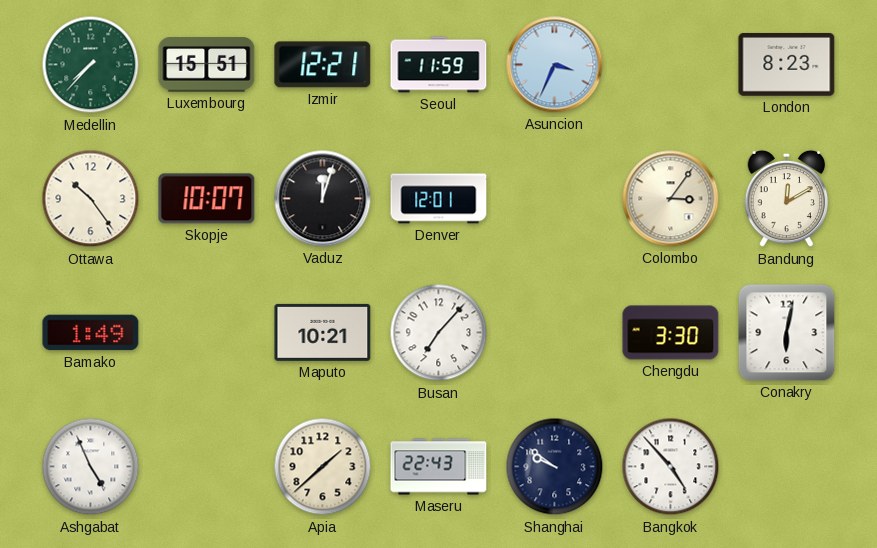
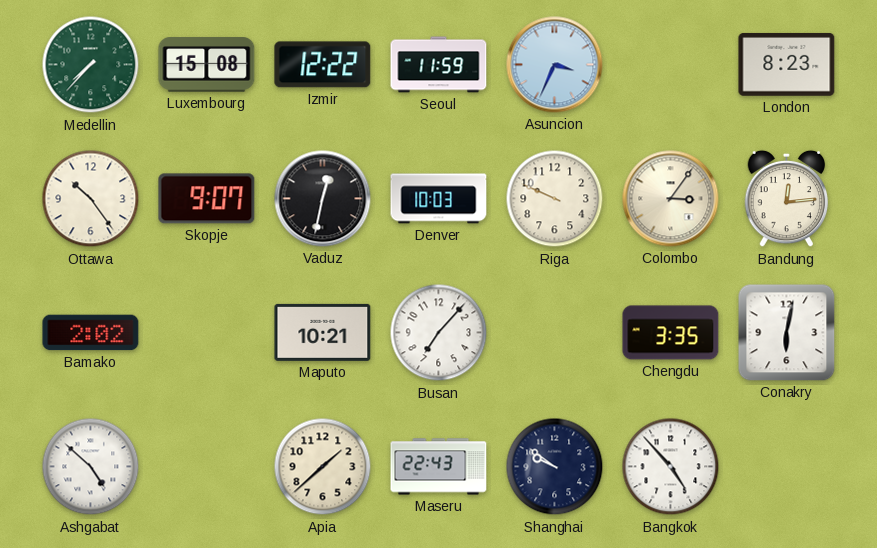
Luxembourg: 15:51 -> 15:08 (207, 65)
Izmir: 12:21 -> 12:22 (323, 65)
Skopje: 10:07 -> 9:07 (207, 199)
Vaduz: 12:03 -> 12:32 (323, 199)
Denver: 12:01 -> 10:03 (439, 199)
Riga: none -> 9:49 (555, 199)
Bandung: 12:10 -> 12:14 (787, 199)
Bamako: 1:49 -> 2:02 (91, 333)
Chengdu: 3:30 -> 3:35 (671, 333)
Ashgabat: 4:56 -> 4:52 (91, 467)
